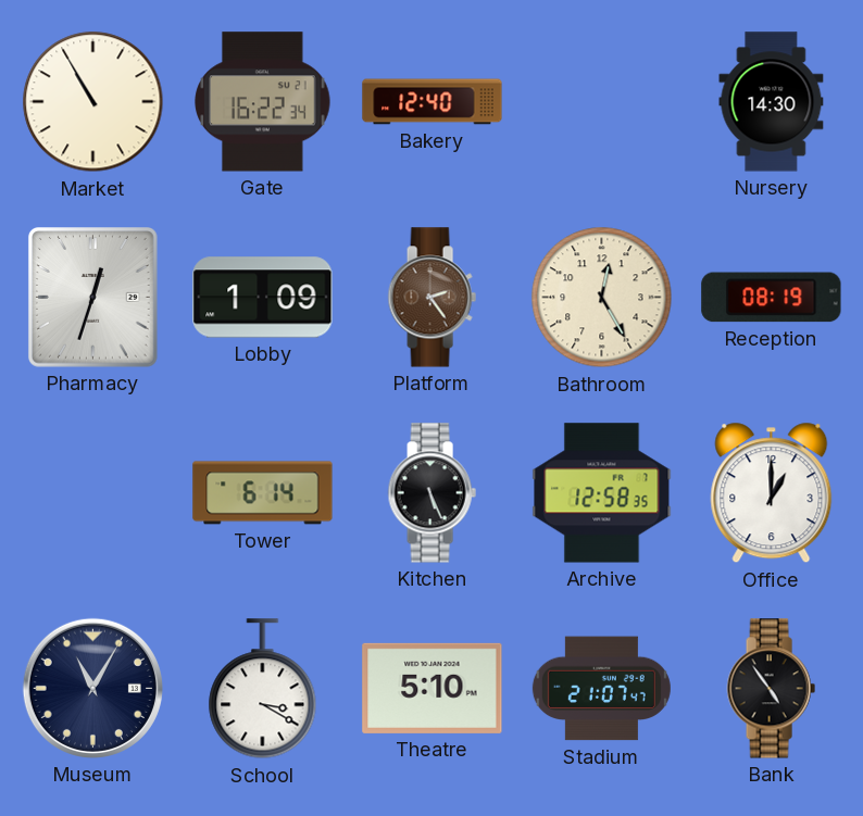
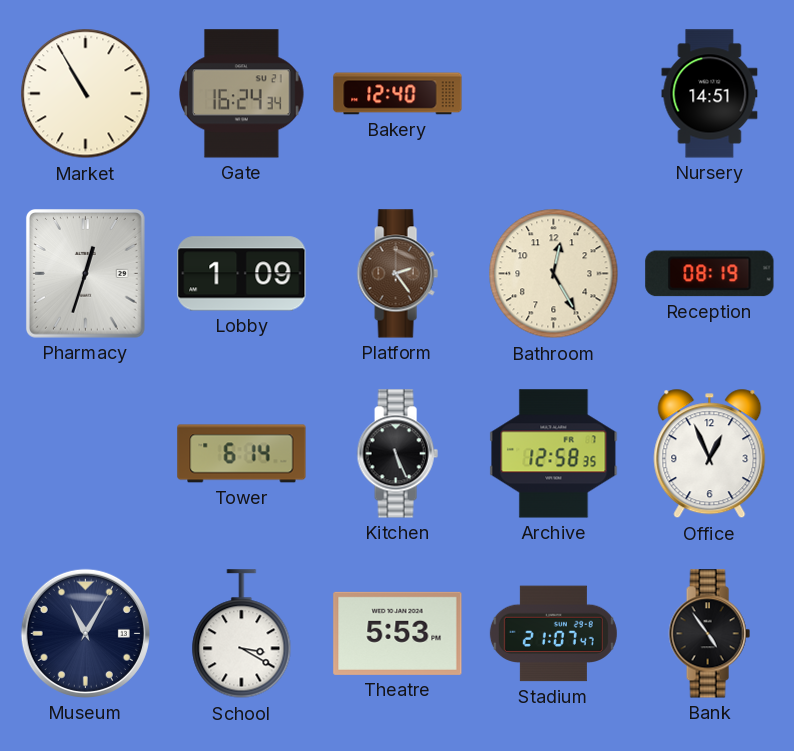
Gate: 16:22 -> 16:24 (242, 94)
Nursery: 14:30 -> 14:51 (710, 94)
Office: 1:00 -> 12:56 (710, 454)
Theatre: 5:10 -> 5:53 (398, 633)
